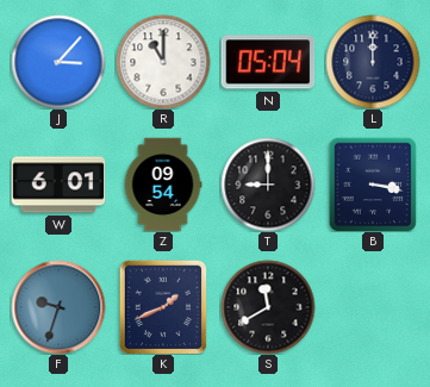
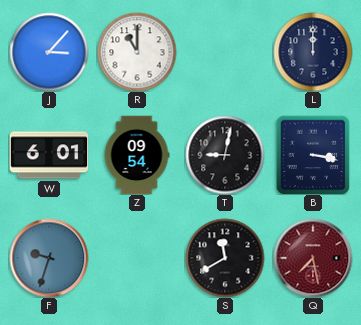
N: 05:04 -> none (268, 62)
T: 9:00 -> 9:02 (225, 155)
K: 1:41 -> none (163, 307)
Q: none -> 7:28 (313, 258)
